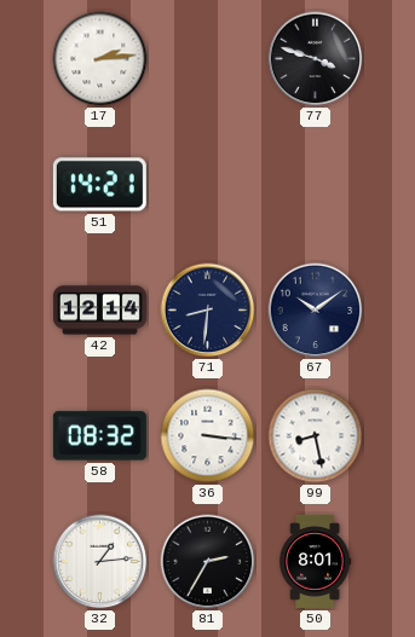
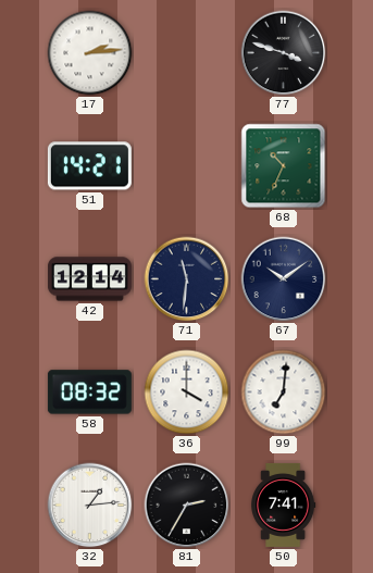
68: none -> 10:34 (284, 166)
71: 8:31 -> 11:31 (187, 279)
36: 3:16 -> 4:00 (187, 393)
99: 8:28 -> 7:01 (284, 393)
50: 8:01 -> 7:41 (284, 505)
